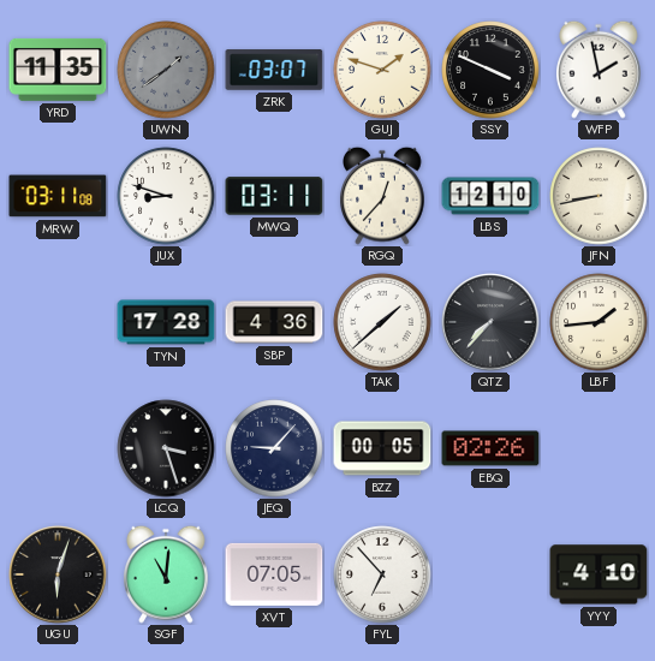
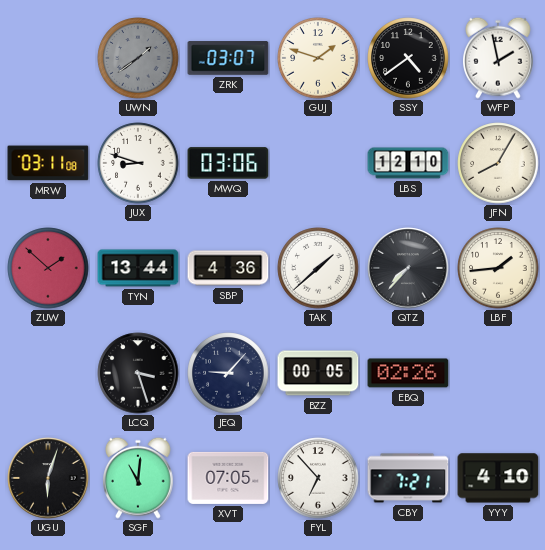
YRD: 11:35 -> none (58, 70)
SSY: 3:49 -> 4:39 (408, 58)
MWQ: 03:11 -> 03:06 (228, 163)
RGQ: 12:37 -> none (382, 196)
JFN: 8:43 -> 8:05 (498, 163)
ZUW: none -> 1:52 (48, 268)
TYN: 17:28 -> 13:44 (138, 268)
CBY: none -> 7:21 (408, 478)
